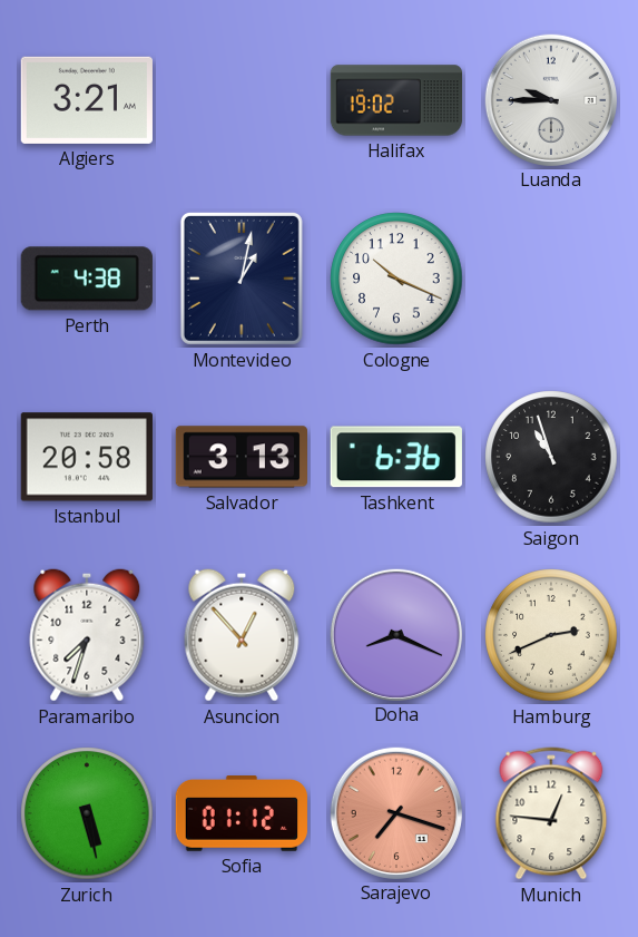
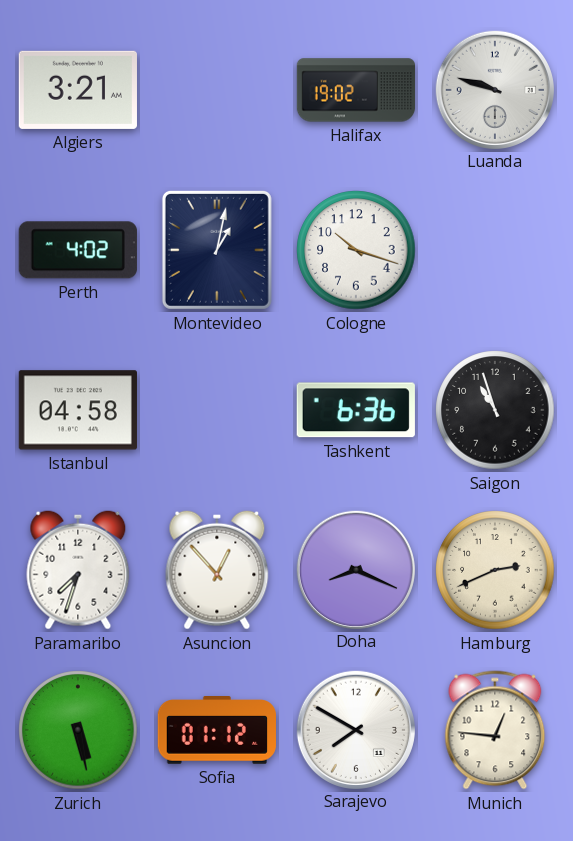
Luanda: 9:45 -> 9:48 (494, 89)
Perth: 4:38 -> 4:02 (78, 250)
Cologne: 10:19 -> 10:18 (356, 250)
Istanbul: 20:58 -> 04:58 (78, 410)
Salvador: 3:13 -> none (241, 457)
Sarajevo: 7:18 -> 7:50 (355, 729)
Sarajevo dial: salmon -> white (355, 729)
